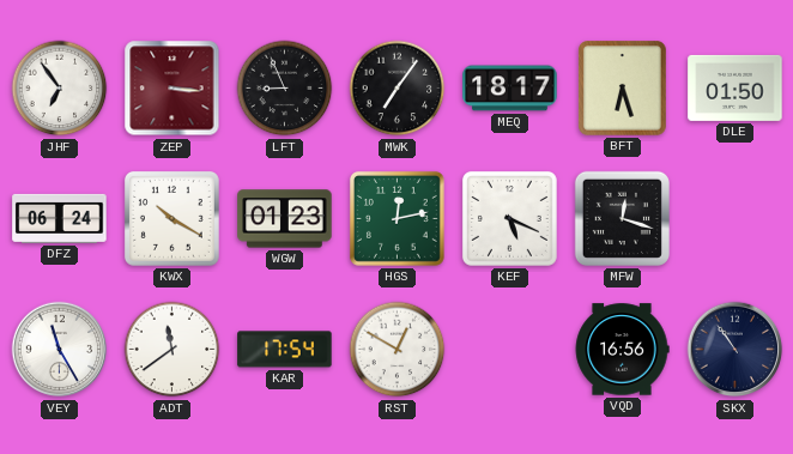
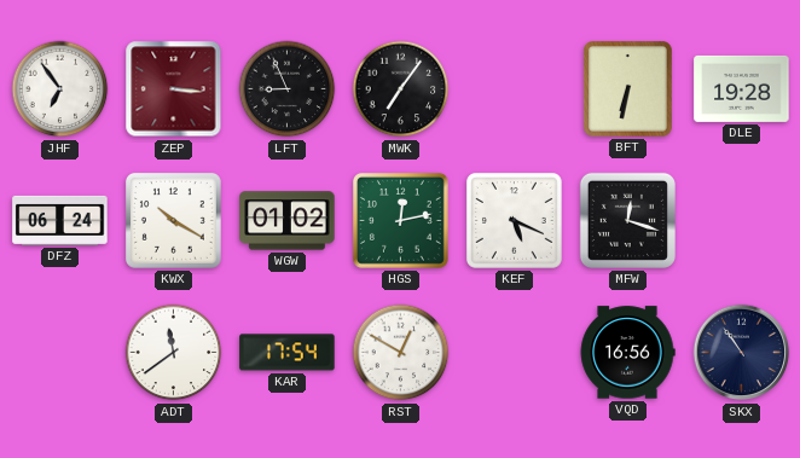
MEQ: 18:17 -> none (510, 89)
BFT: 6:27 -> 6:32 (628, 89)
DLE: 01:50 -> 19:28 (742, 88)
WGW: 01:23 -> 01:02 (288, 221)
VEY: 11:25 -> none (60, 350)
